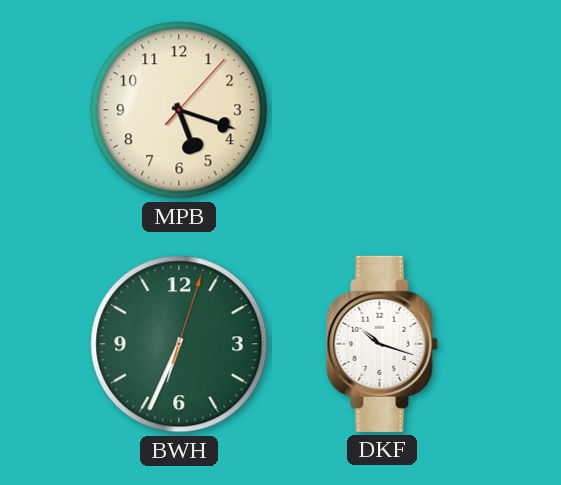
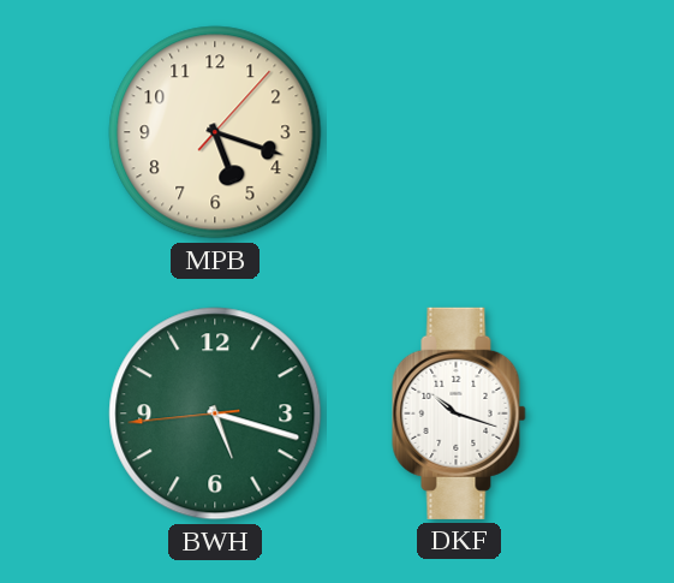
BWH: 6:34 -> 5:17 (215, 414)
